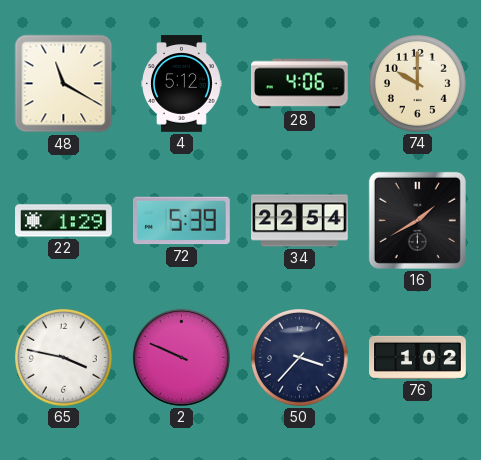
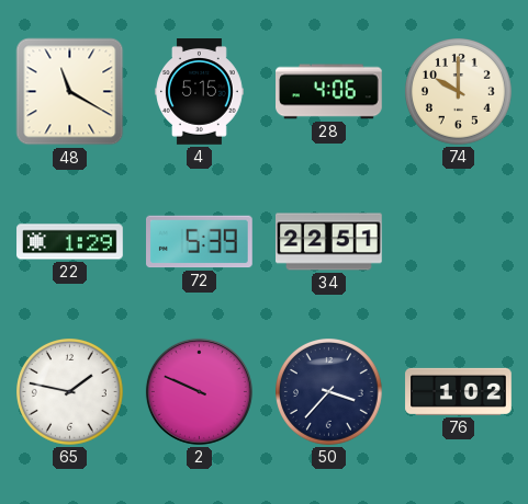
4: 5:12 -> 5:15 (200, 92)
34: 22:54 -> 22:51 (329, 242)
16: 1:40 -> none (417, 220)
65: 3:47 -> 1:47 (70, 392)
